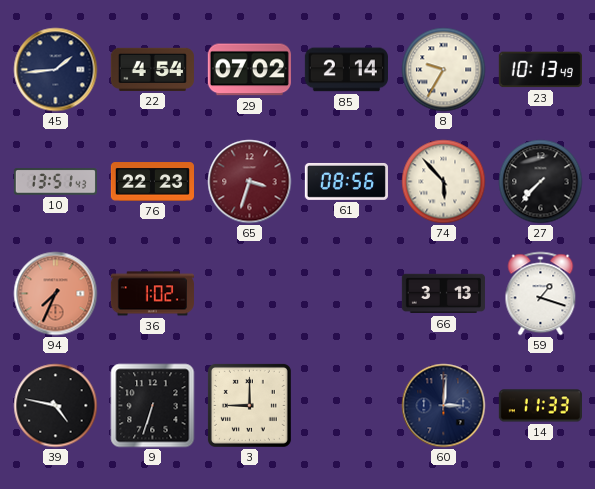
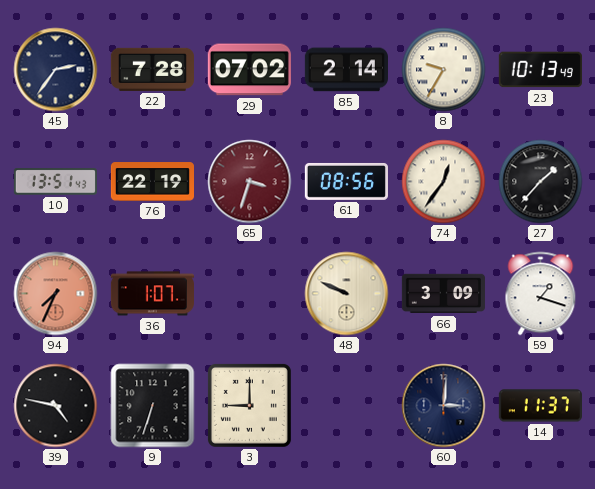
45: 1:44 -> 2:36 (56, 70)
22: 4:54 -> 7:28 (152, 69)
76: 22:23 -> 22:19 (152, 182)
74: 5:53 -> 12:36 (444, 182)
27: 7:37 -> 1:37 (541, 182)
36: 1:02 -> 1:07 (152, 294)
48: none -> 9:49 (347, 294)
66: 3:13 -> 3:09 (443, 294)
14: 11:33 -> 11:37 (540, 406)
